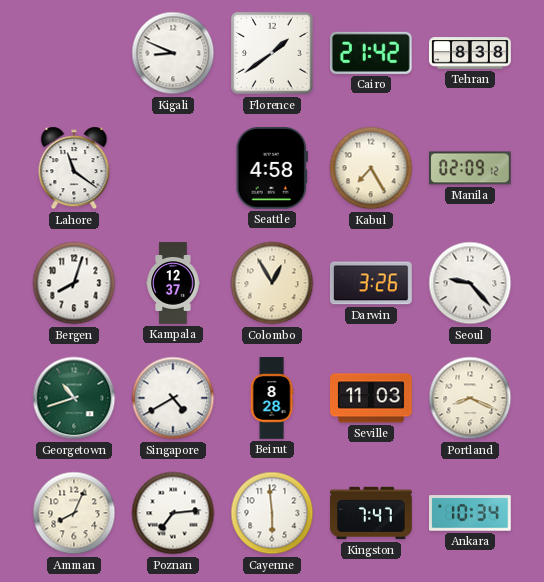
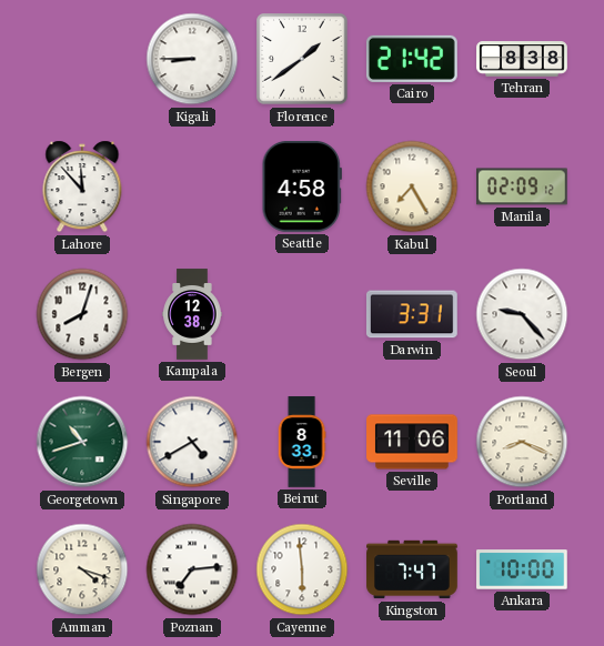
Kigali: 8:49 -> 8:45 (192, 59)
Lahore: 11:21 -> 11:53 (82, 186)
Kampala: 12:37 -> 12:38 (192, 314)
Colombo: 12:55 -> none (272, 283)
Darwin: 3:26 -> 3:31 (412, 314)
Beirut: 8:28 -> 8:33 (302, 442)
Seville: 11:03 -> 11:06 (412, 442)
Amman: 8:04 -> 4:18 (82, 569)
Ankara: 10:34 -> 10:00 (523, 569)
